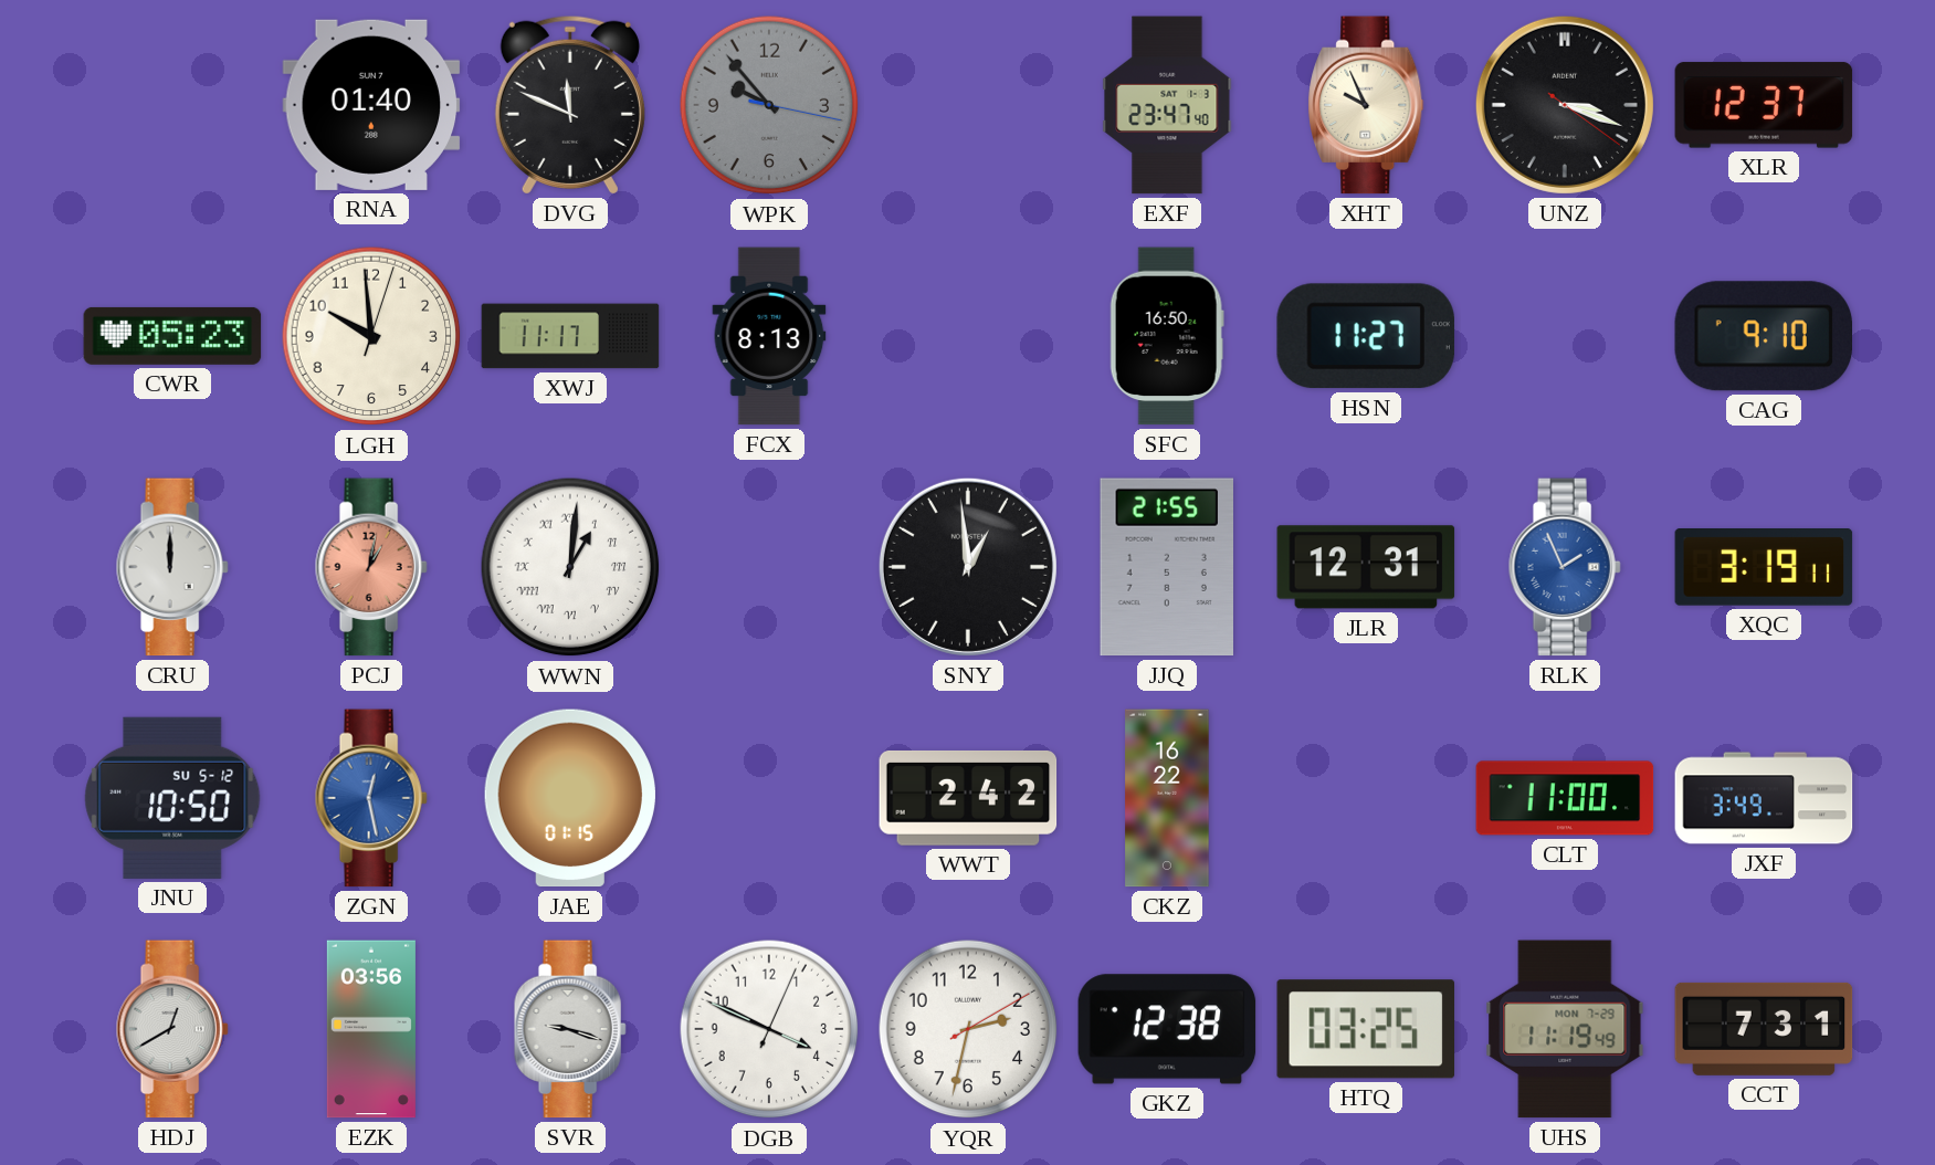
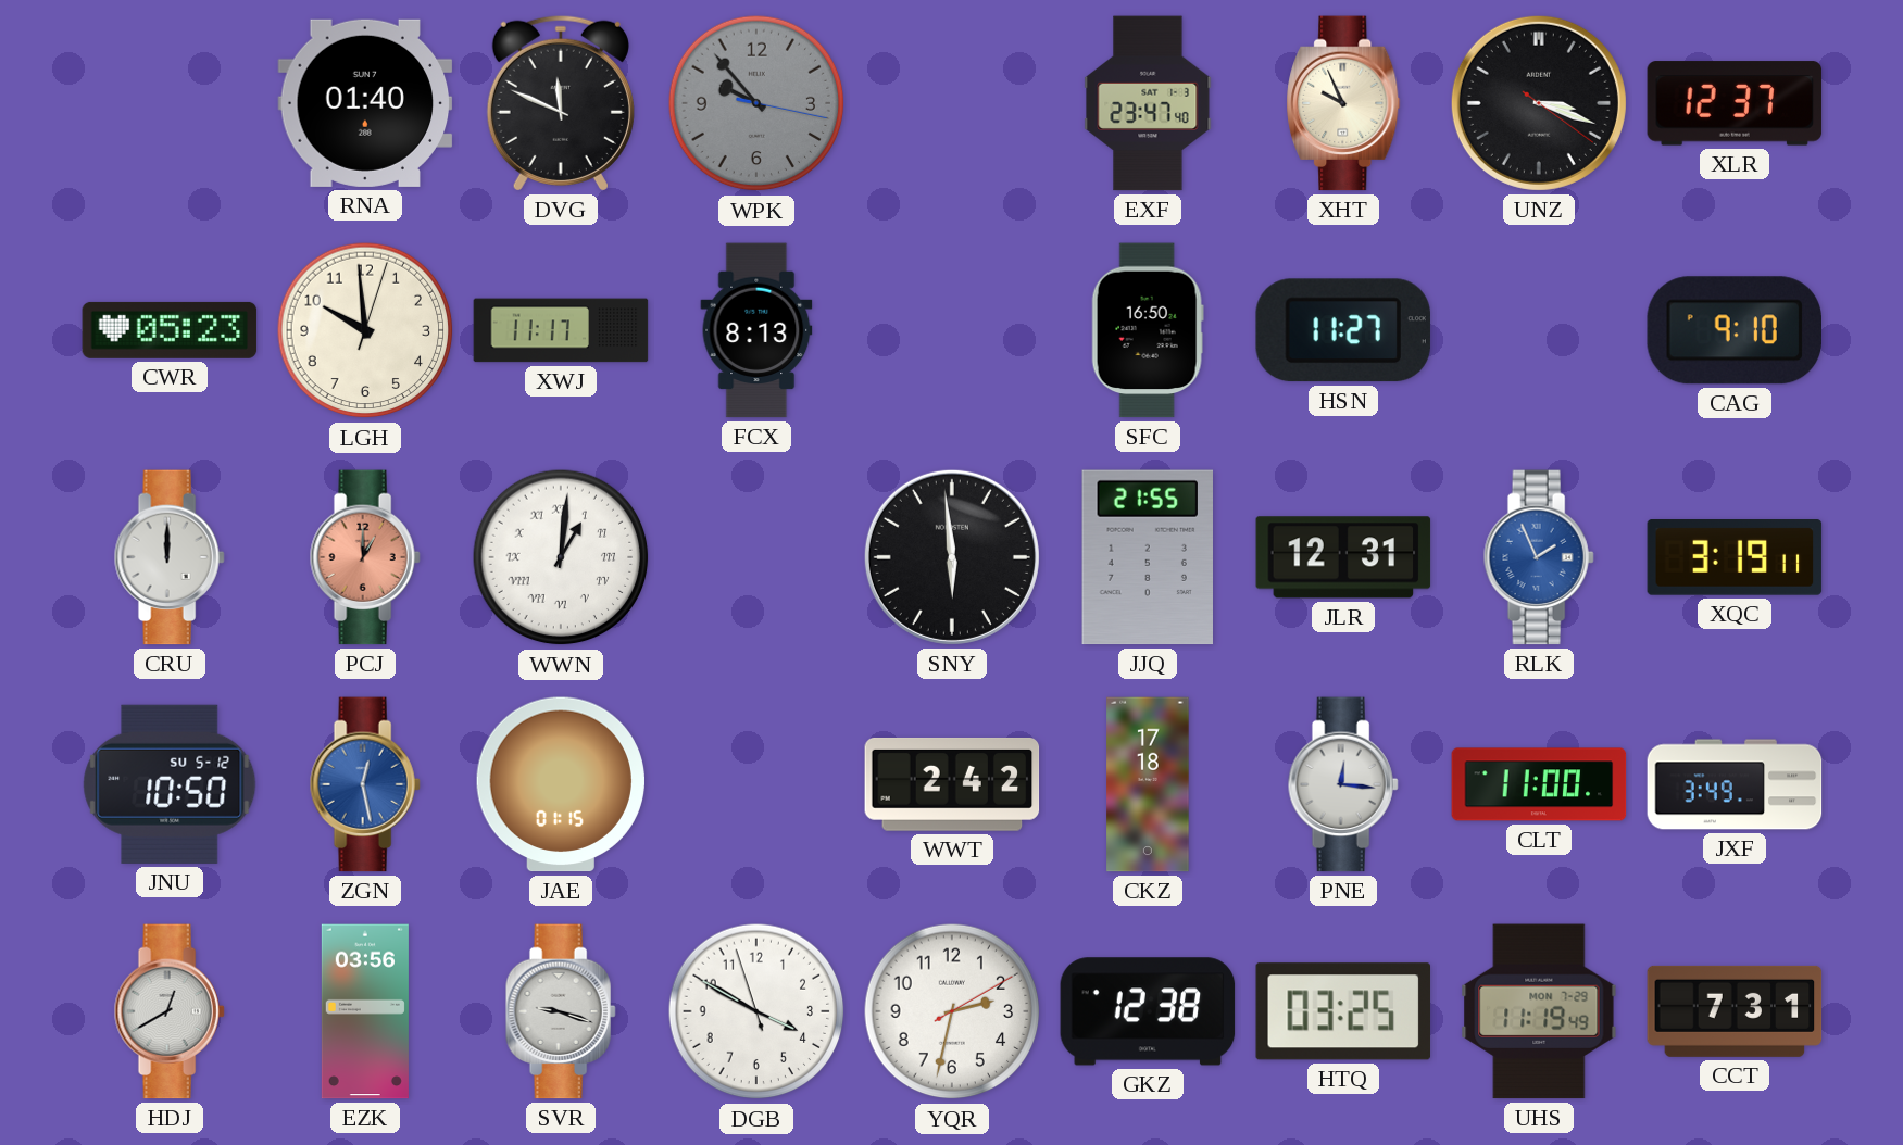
PCJ: 1:02 -> 1:00 (365, 557)
SNY: 12:59 -> 5:59 (952, 557)
CKZ: 16:22 -> 17:18 (1148, 784)
PNE: none -> 12:16 (1343, 784)
DGB: 3:49:04 -> 3:49:57 (756, 1011)
